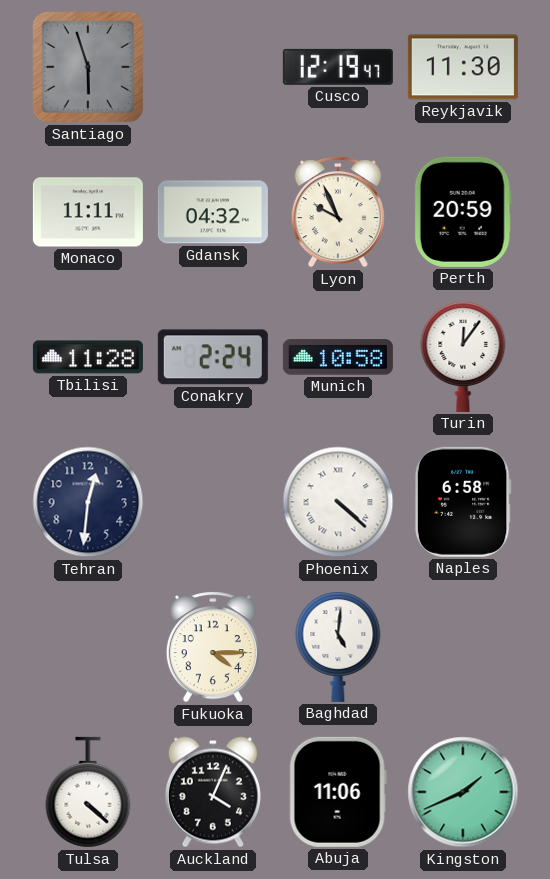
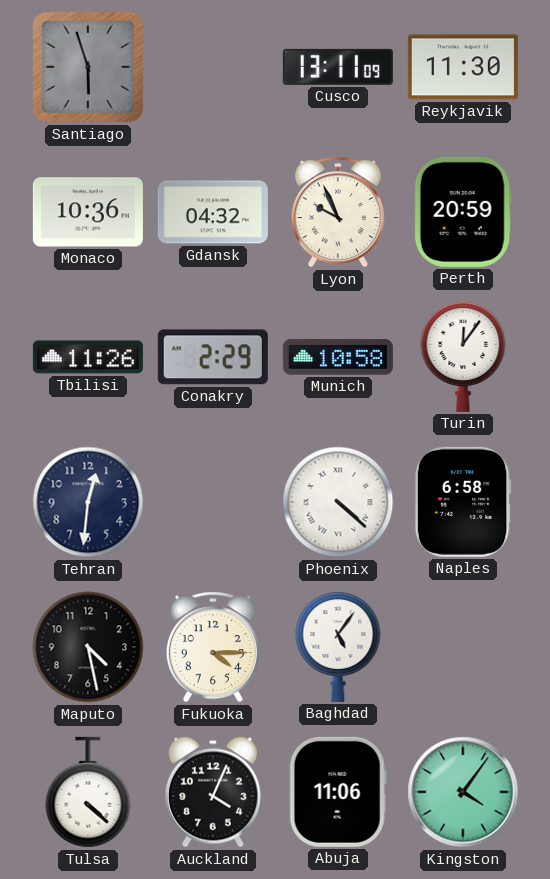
Cusco: 12:19 -> 13:11 (338, 67)
Monaco: 11:11 -> 10:36 (88, 212)
Tbilisi: 11:28 -> 11:26 (88, 357)
Conakry: 2:24 -> 2:29 (213, 357)
Maputo: none -> 4:28 (88, 647)
Baghdad: 5:01 -> 5:06 (338, 647)
Kingston: 1:41 -> 4:06 (463, 792)
